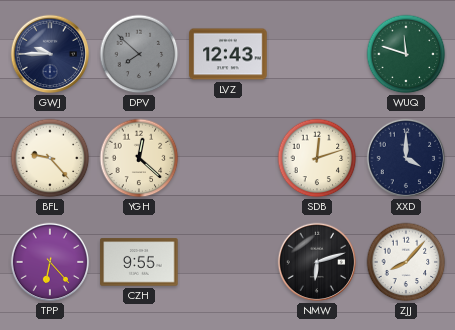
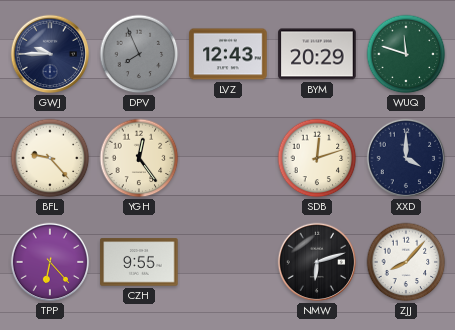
DPV: 7:52 -> 7:56 (139, 54)
BYM: none -> 20:29 (317, 54)
YGH: 12:22 -> 12:24 (139, 158)
